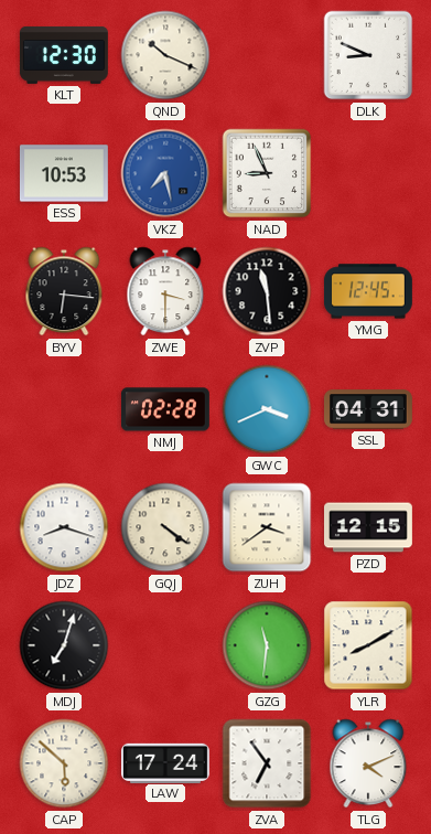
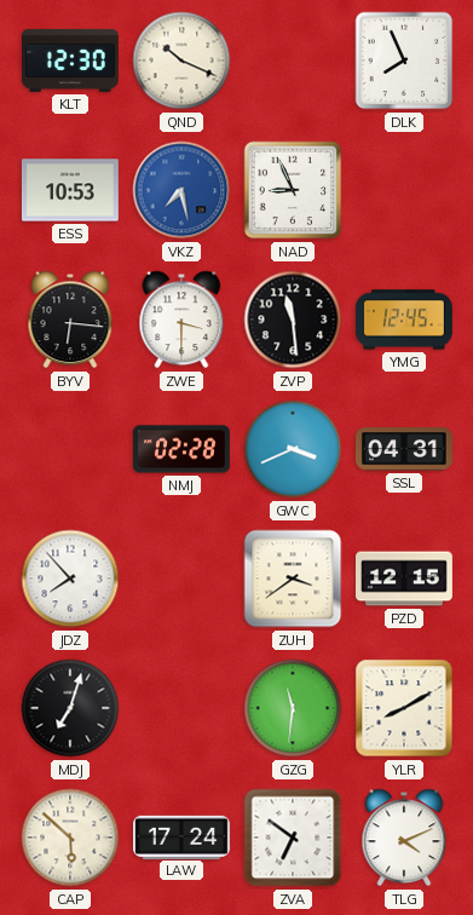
DLK: 8:49 -> 7:56 (404, 61)
JDZ: 8:18 -> 7:53 (70, 579)
GQJ: 4:21 -> none (165, 527)
ZVA: 6:54 -> 6:51 (293, 838)
